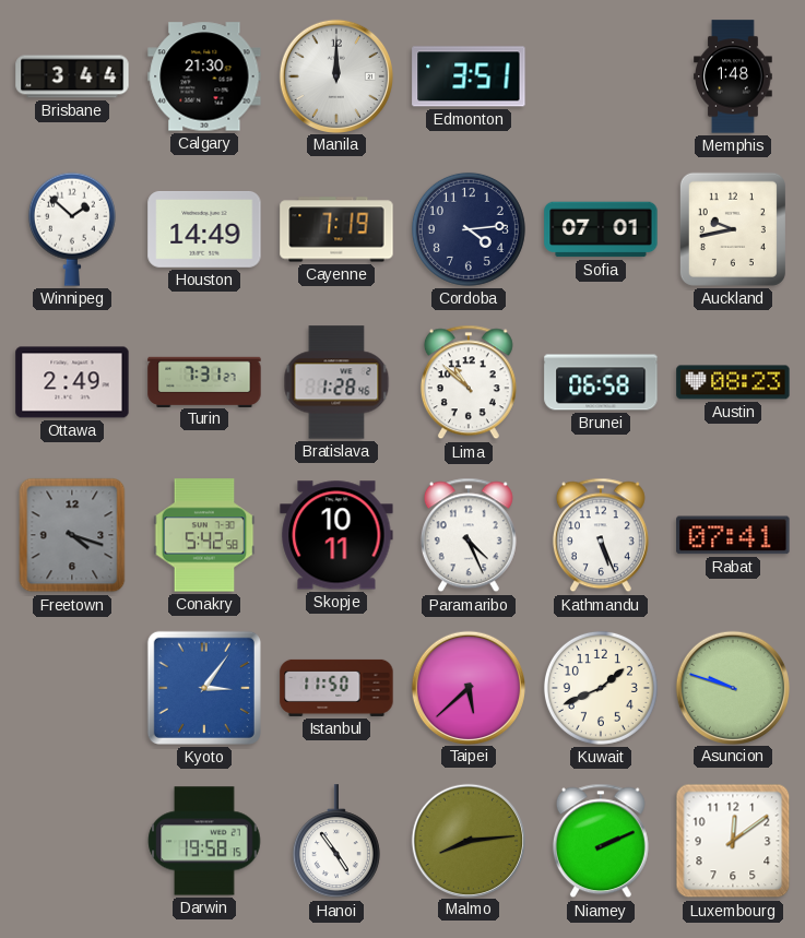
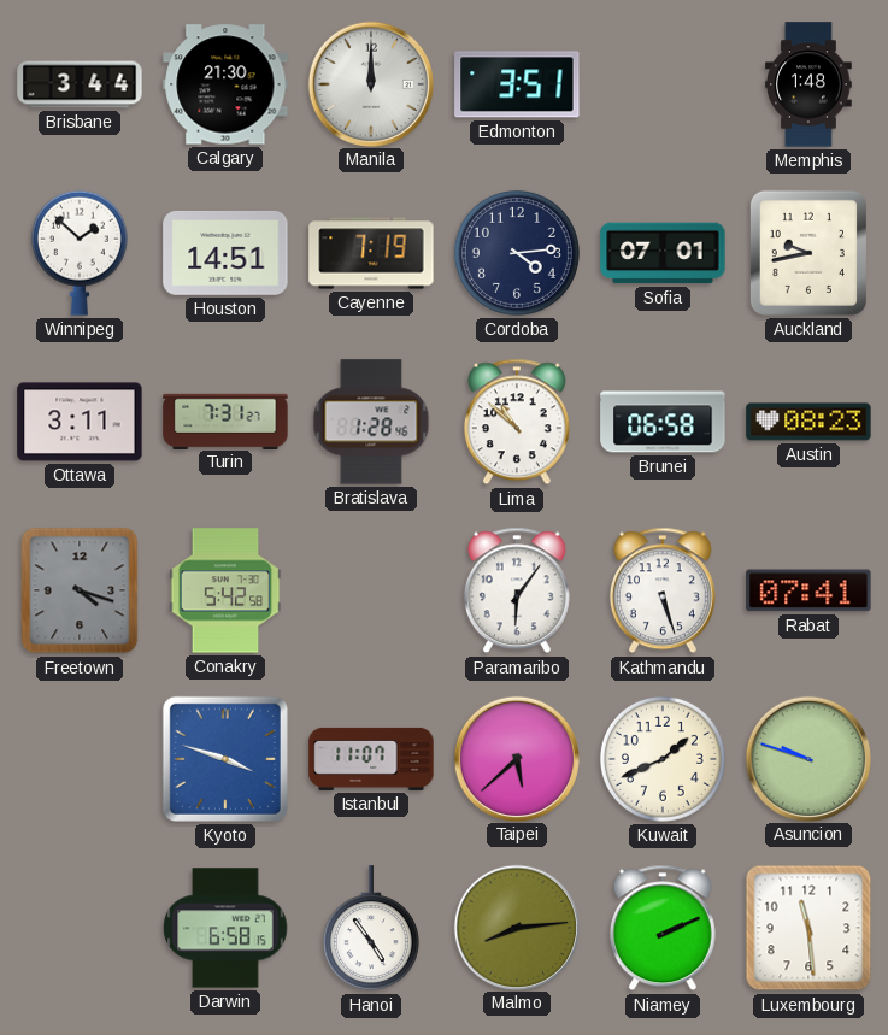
Houston: 14:49 -> 14:51 (225, 253)
Ottawa: 2:49 -> 3:11 (80, 422)
Skopje: 10:11 -> none (336, 535)
Paramaribo: 4:26 -> 6:06 (517, 590)
Kathmandu: 5:26 -> 5:27 (663, 590)
Kyoto: 3:06 -> 3:48 (225, 759)
Istanbul: 11:50 -> 11:07 (371, 759)
Darwin: 19:58 -> 6:58 (225, 928)
Luxembourg: 12:09 -> 11:29 (808, 928)
